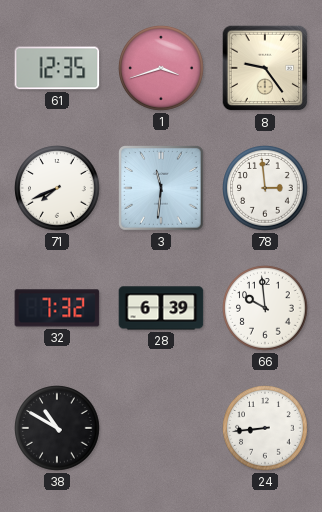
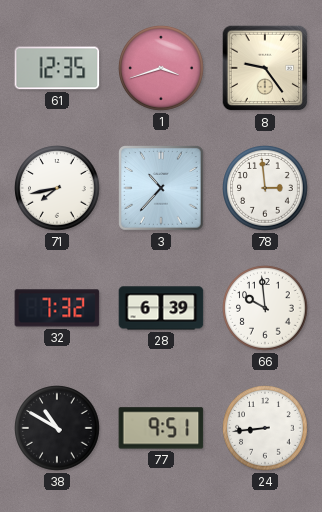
71: 7:41 -> 7:43 (57, 188)
3: 11:31 -> 10:37 (162, 189)
77: none -> 9:51 (161, 428)
